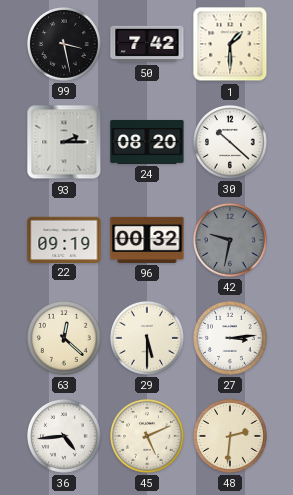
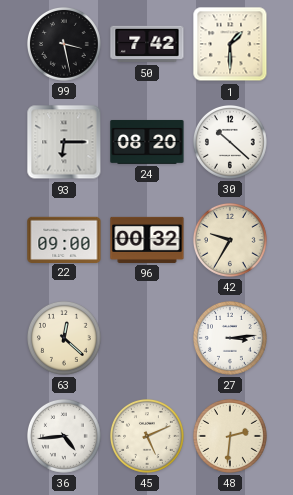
93: 2:15 -> 6:15 (64, 142)
22: 09:19 -> 09:00 (64, 239)
42: 9:32 -> 9:35 (231, 241)
42 dial: grey -> cream (231, 241)
29: 5:30 -> none (148, 339)
